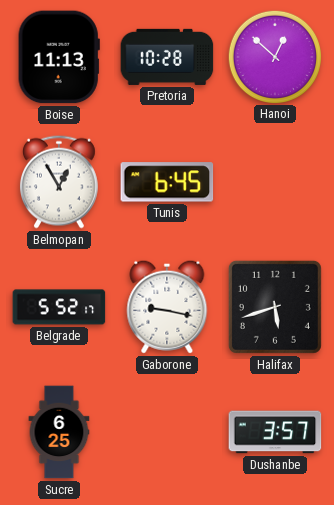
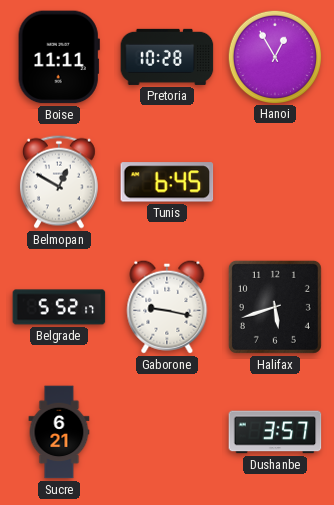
Boise: 11:13 -> 11:11 (59, 57)
Hanoi: 12:52 -> 12:55 (274, 56)
Belmopan: 12:55 -> 12:50 (59, 182)
Sucre: 6:25 -> 6:21 (59, 432)
